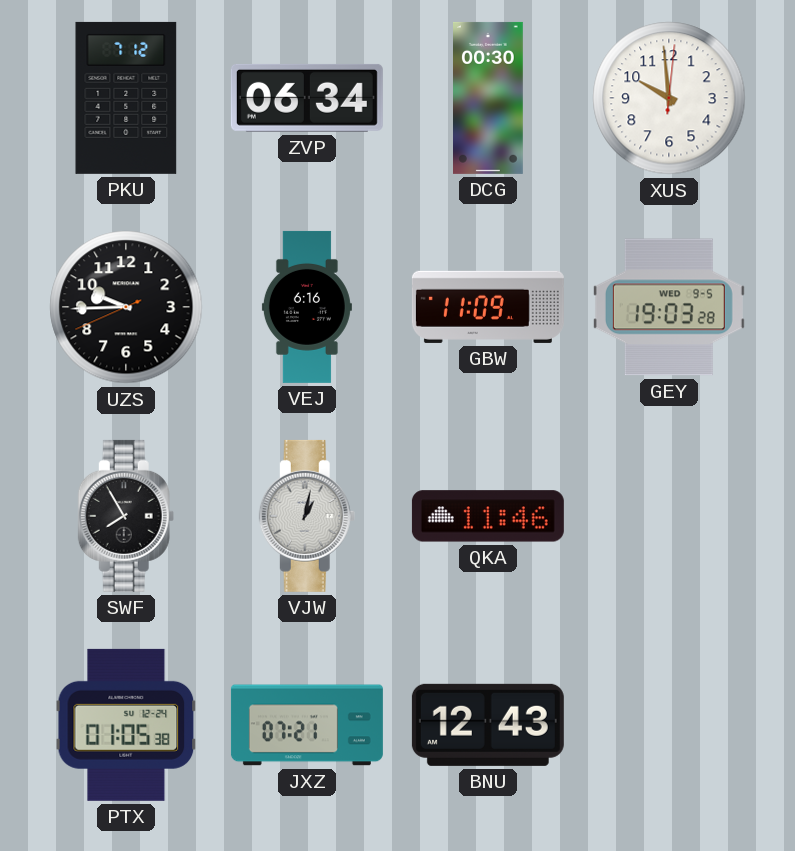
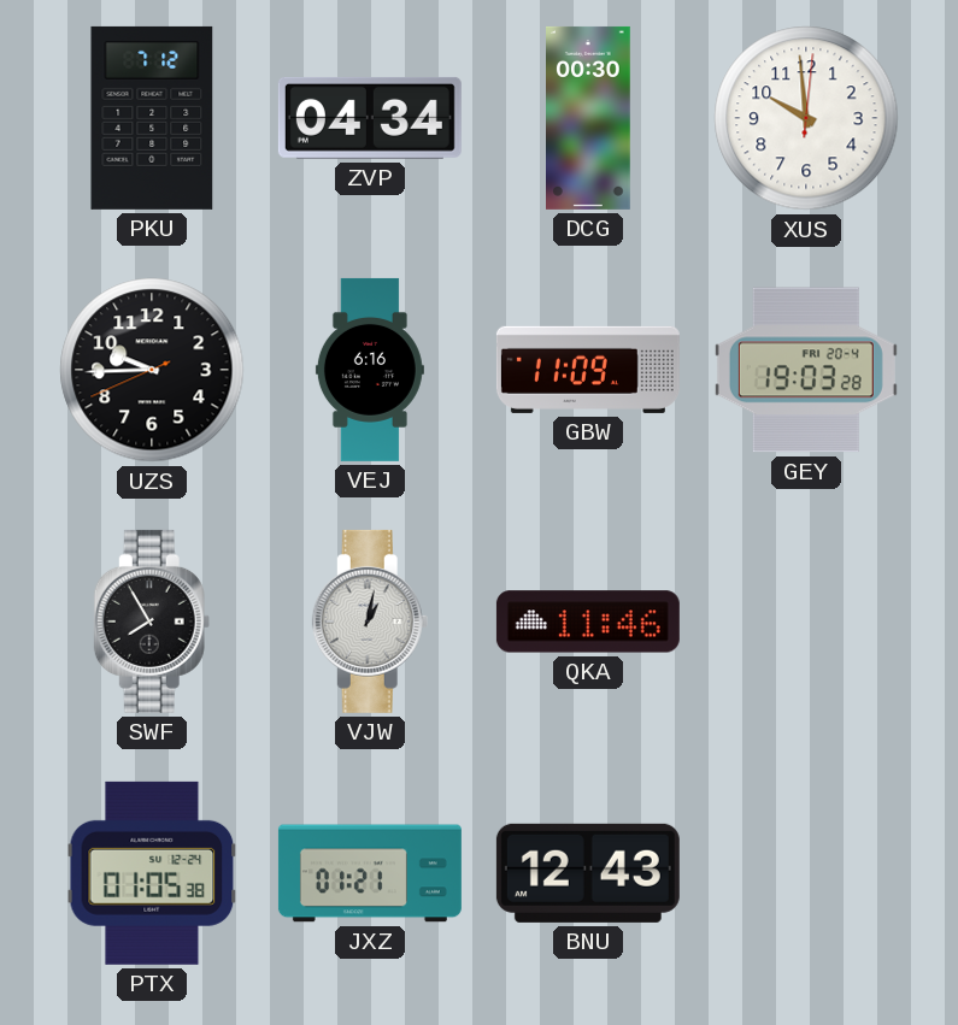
ZVP: 06:34 -> 04:34 (370, 118)
GEY date: WED 9-5 -> FRI 20-4 (806, 370)
JXZ: 07:21 -> 01:21 (370, 873)
